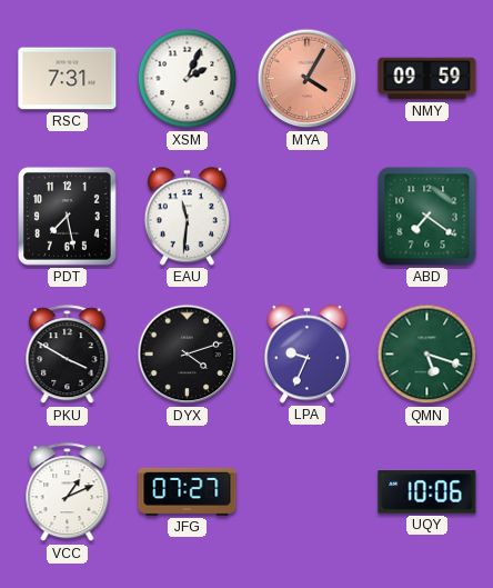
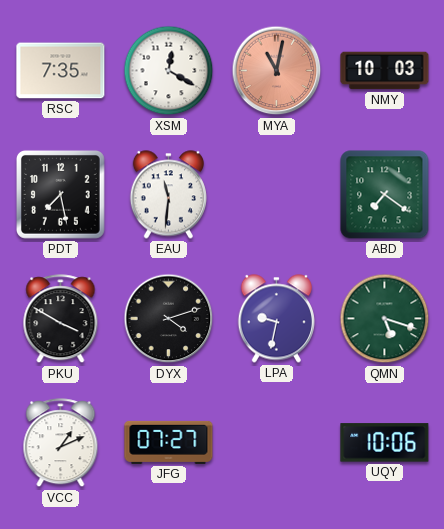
RSC: 7:31 -> 7:35 (61, 71)
XSM: 2:04 -> 12:20 (169, 71)
MYA: 4:05 -> 11:02 (277, 71)
NMY: 09:59 -> 10:03 (385, 71)
LPA: 9:34 -> 9:32 (276, 319)
